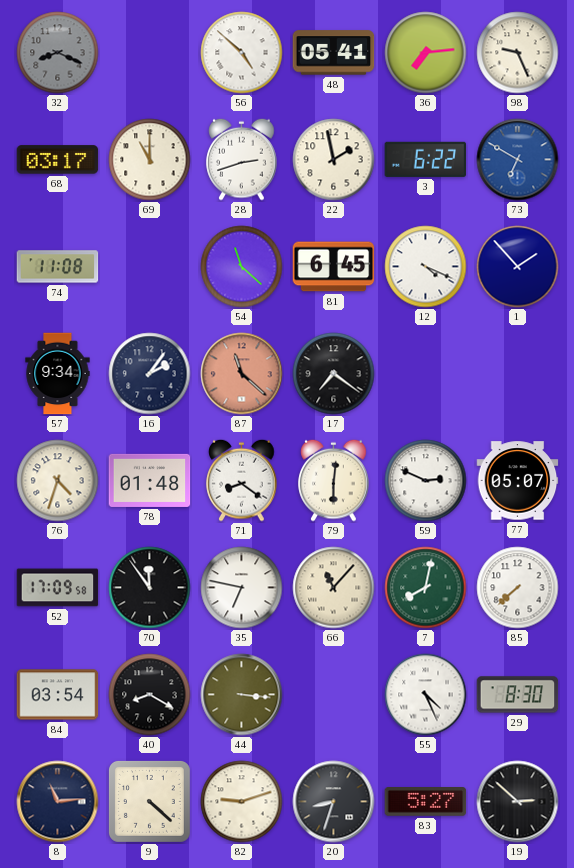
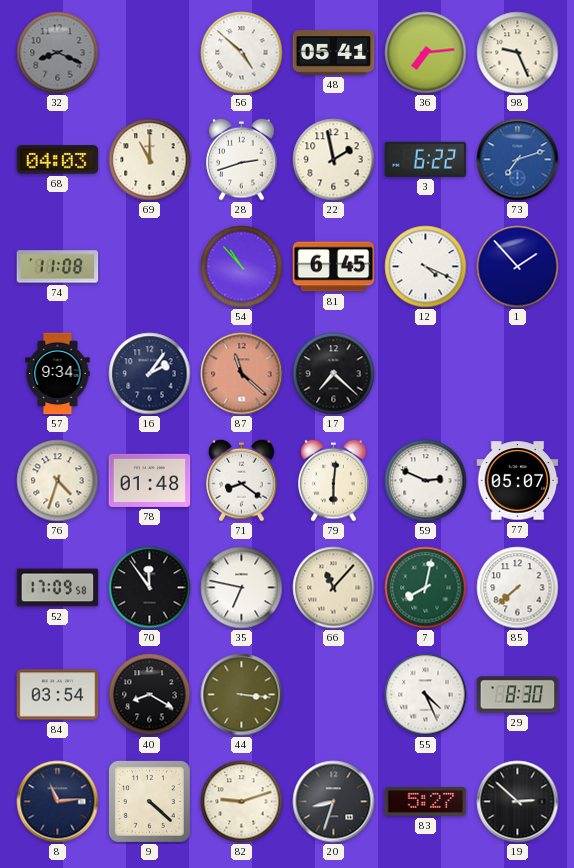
68: 03:17 -> 04:03 (58, 160)
73: 6:50 -> 7:12 (518, 160)
54: 11:22 -> 10:53 (242, 267)
17: 7:21 -> 7:22 (334, 374)
